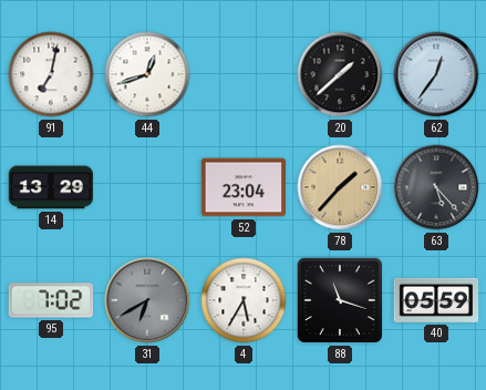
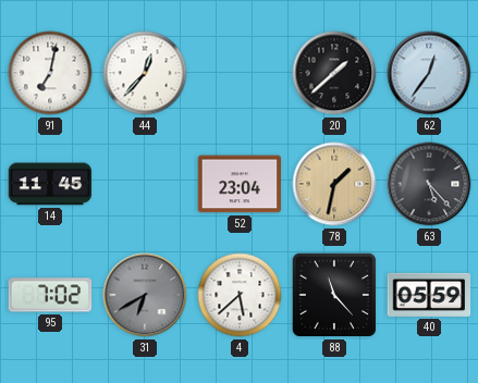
44: 12:42 -> 12:37 (145, 73)
14: 13:29 -> 11:45 (50, 184)
78: 1:37 -> 1:32 (334, 184)
4: 5:35 -> 5:38 (240, 295)
88: 11:18 -> 11:23 (334, 295)
